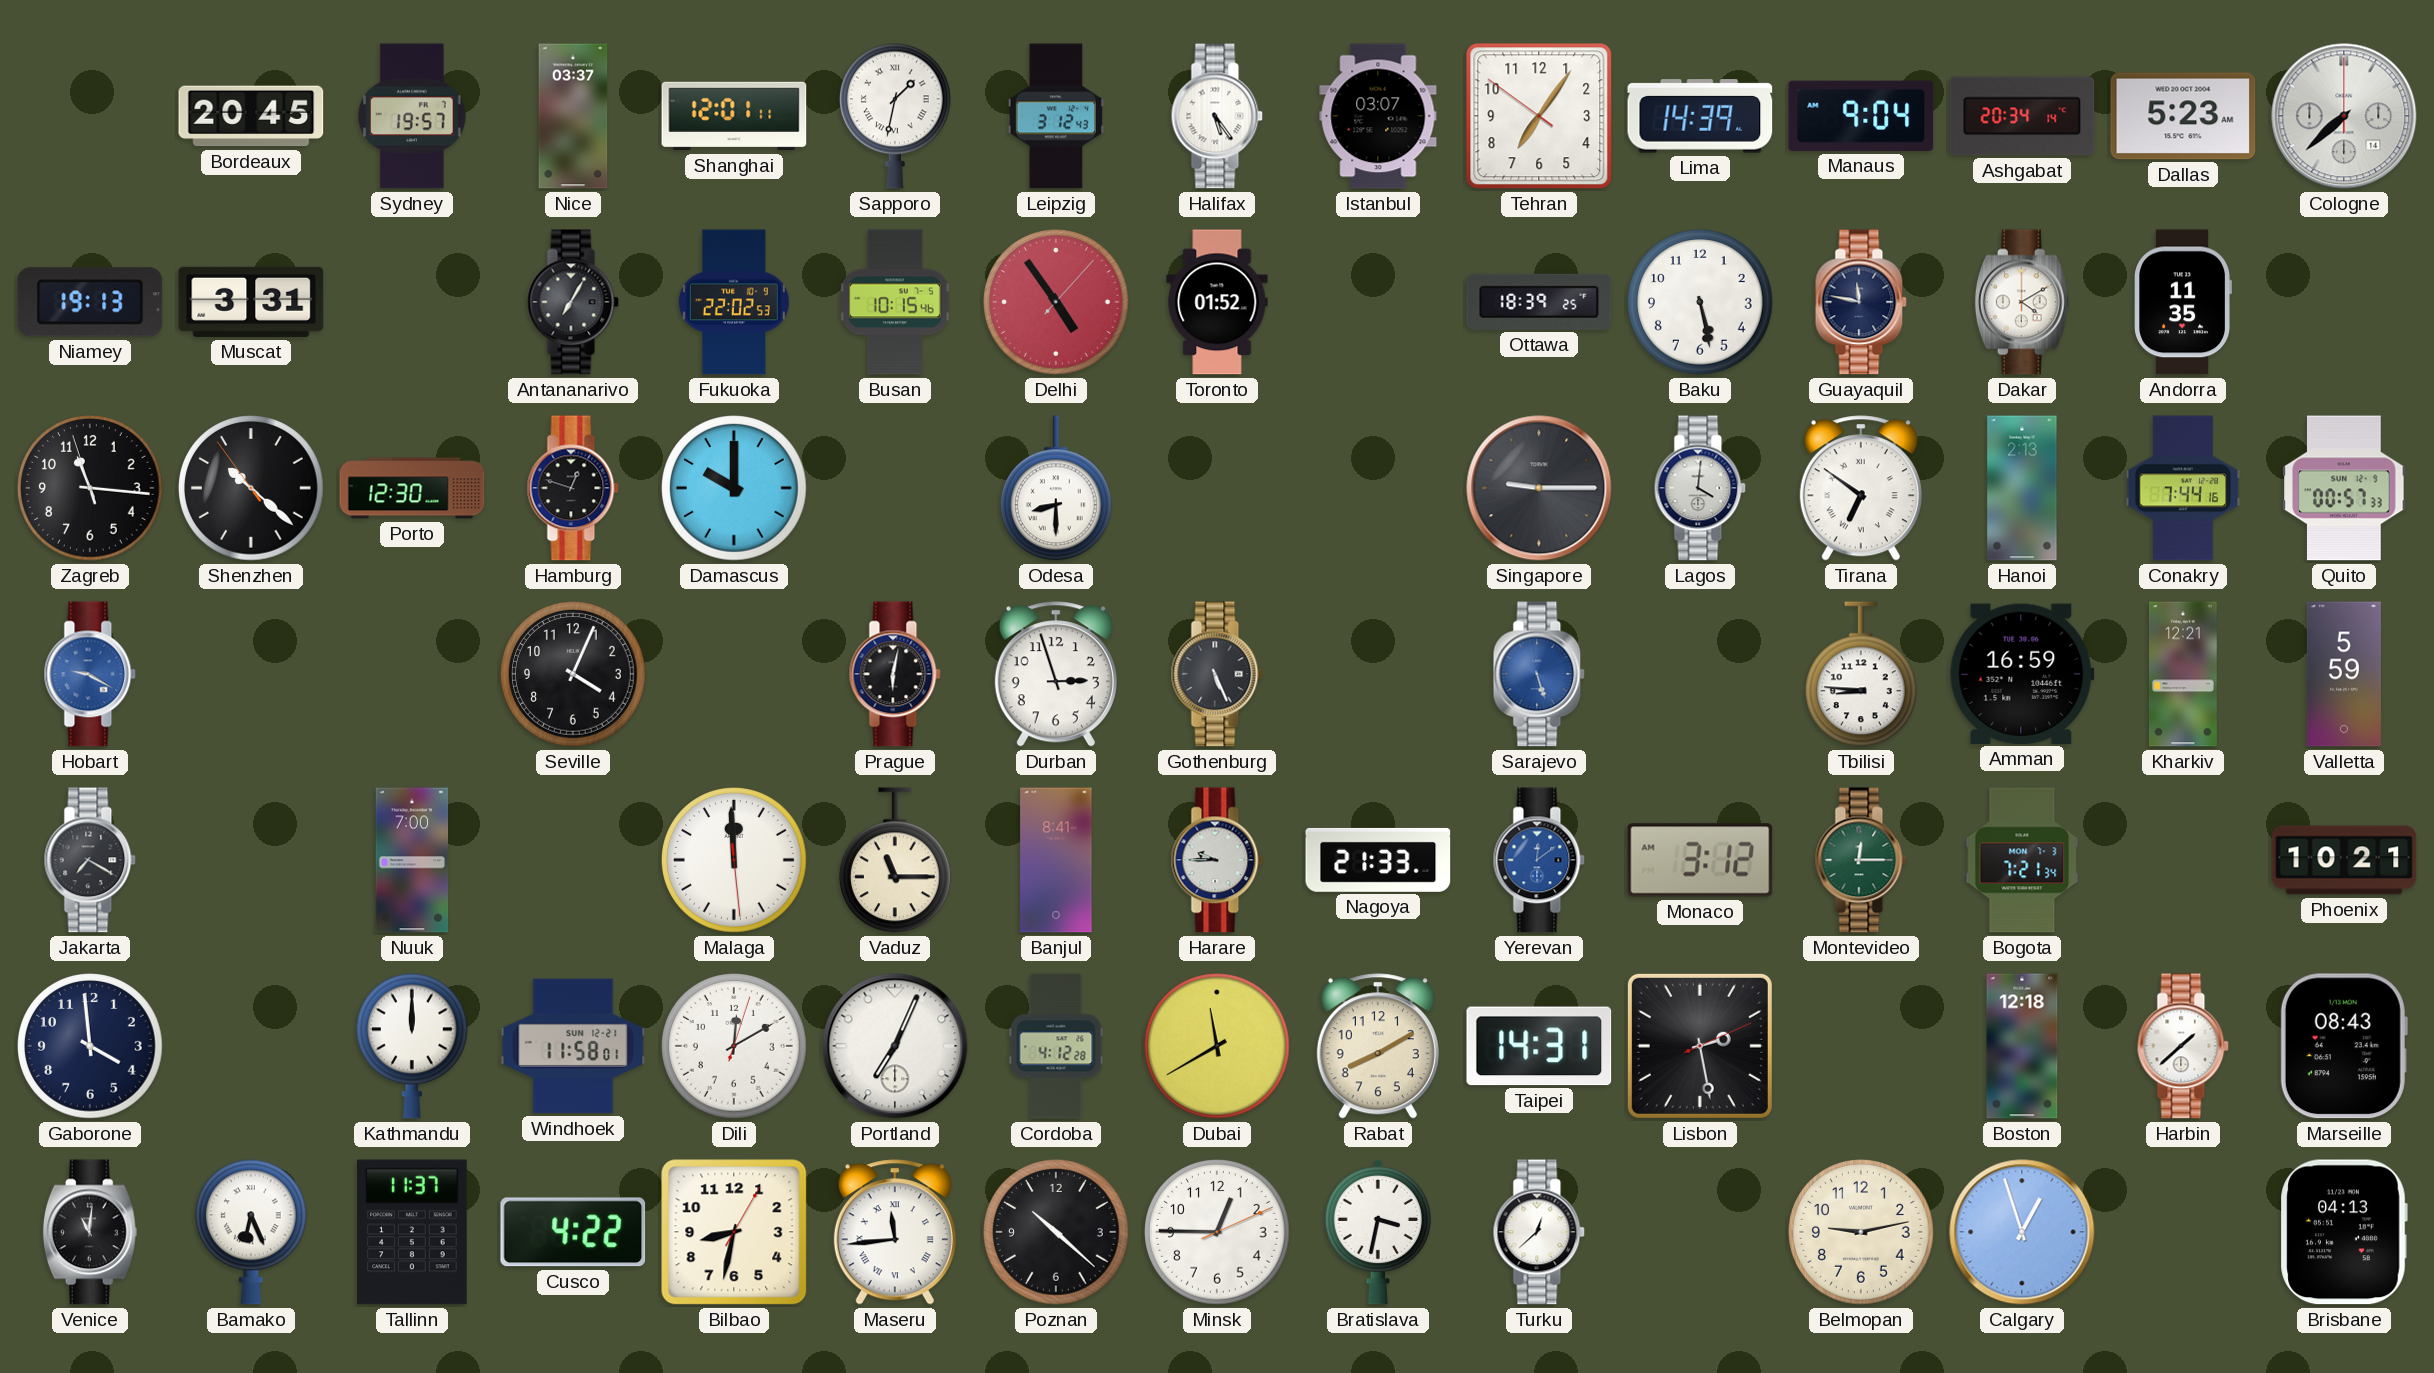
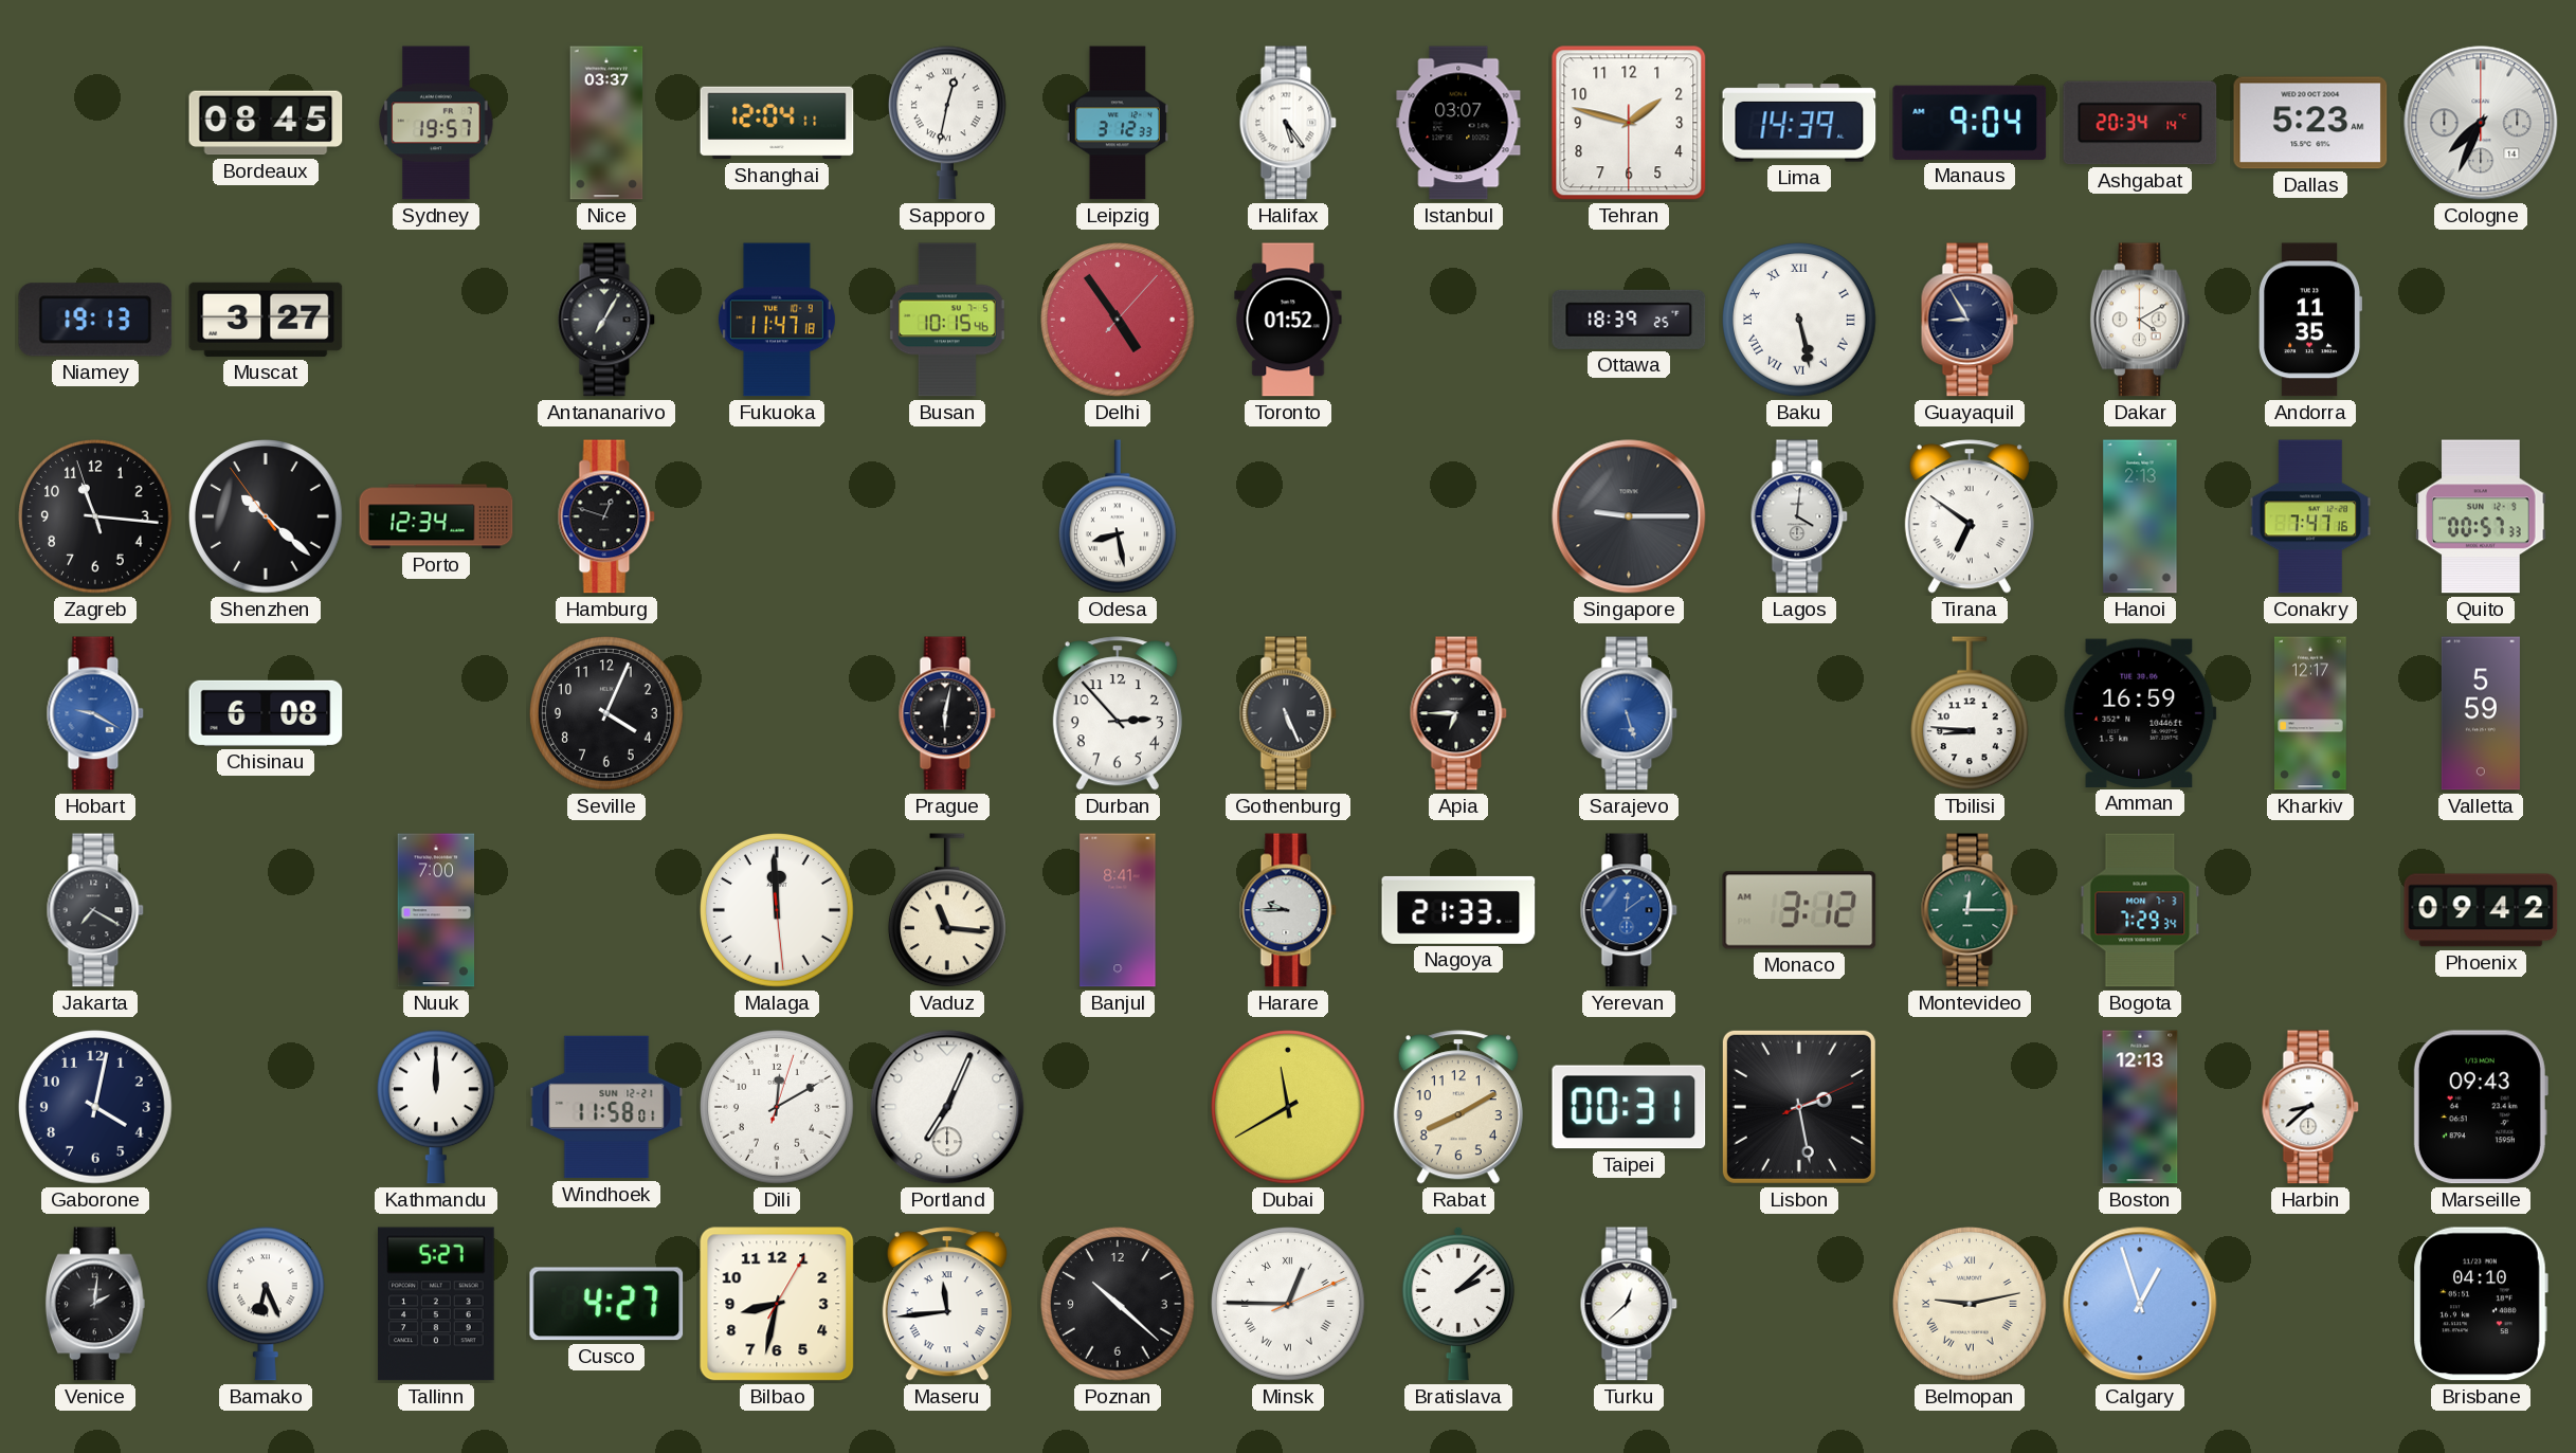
Bordeaux: 20:45 -> 08:45 (266, 123)
Shanghai: 12:01 -> 12:04 (777, 123)
Sapporo: 1:32 -> 12:32 (947, 123)
Leipzig: 3:12:43 -> 3:12:33 (1118, 123)
Tehran: 7:05 -> 1:47 (1629, 123)
Cologne: 7:38 -> 7:34 (2481, 123)
Muscat: 3:31 -> 3:27 (266, 320)
Fukuoka: 22:02 -> 11:47 (777, 320)
Baku numerals: Arabic -> Roman (1799, 320)
Guayaquil: 11:47 -> 8:55 (1970, 320)
Porto: 12:30 -> 12:34 (436, 516)
Damascus: 10:00 -> none (734, 488)
Odesa: 8:30 -> 8:28 (1118, 516)
Conakry: 7:44 -> 7:47 (2310, 516)
Chisinau: none -> 6:08 (266, 713)
Durban: 2:57 -> 2:53 (1118, 713)
Apia: none -> 6:45 (1458, 713)
Kharkiv: 12:21 -> 12:17 (2311, 713)
Vaduz: 11:15 -> 11:16 (947, 910)
Bogota: 7:21 -> 7:29 (2140, 910)
Phoenix: 10:21 -> 09:42 (2481, 910)
Gaborone: 3:59 -> 4:02 (95, 1107)
Cordoba: 4:12 -> none (1056, 1046)
Taipei: 14:31 -> 00:31 (1629, 1107)
Boston: 12:18 -> 12:13 (2140, 1107)
Harbin: 1:38 -> 8:38 (2310, 1107)
Marseille: 08:43 -> 09:43 (2481, 1107)
Venice: 11:01 -> 2:01 (95, 1304)
Tallinn: 11:37 -> 5:27 (436, 1304)
Cusco: 4:22 -> 4:27 (606, 1304)
Minsk numerals: Arabic -> Roman (1288, 1304)
Bratislava: 3:32 -> 2:08 (1457, 1304)
Belmopan numerals: Arabic -> Roman (1970, 1304)
Brisbane: 04:13 -> 04:10 (2481, 1304)
